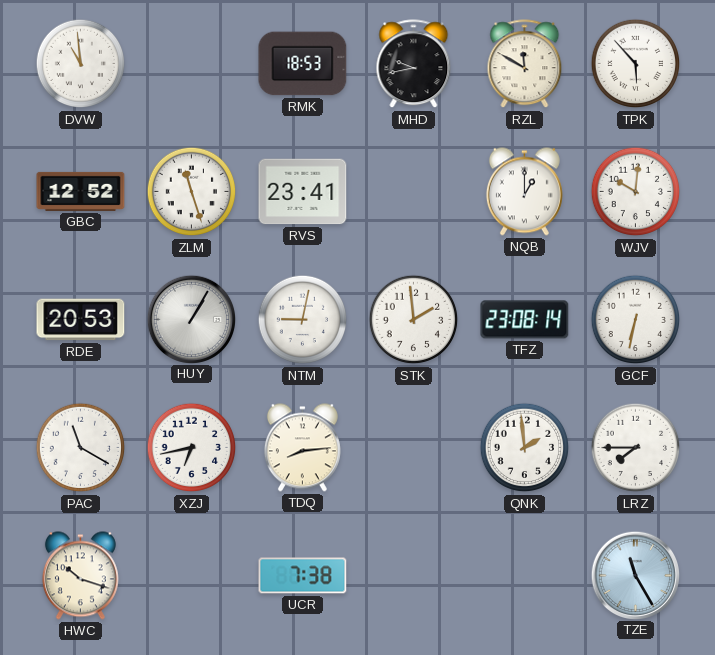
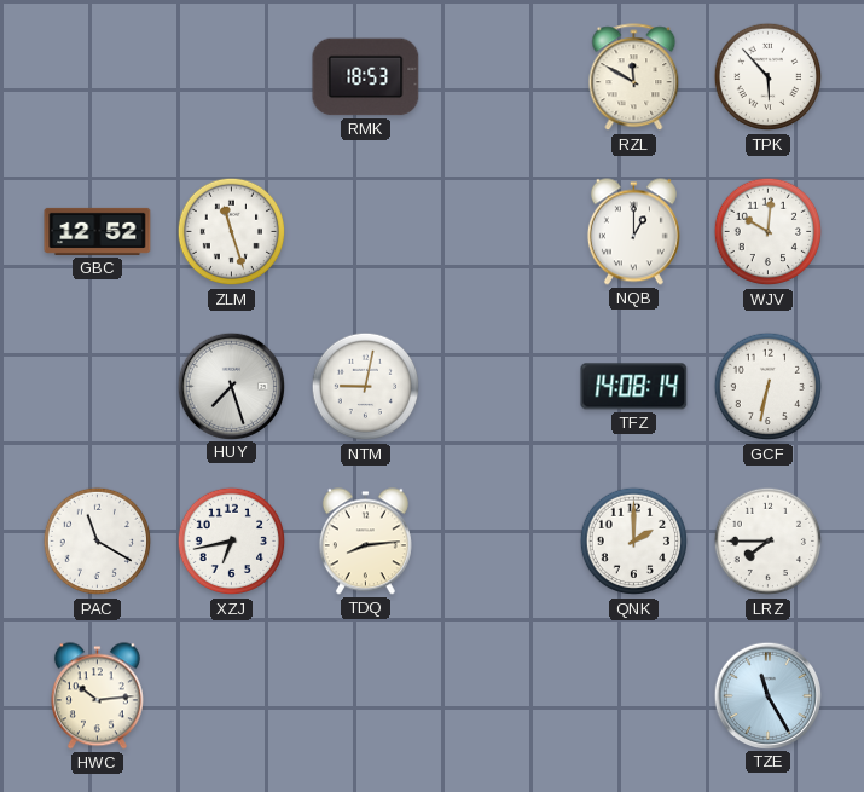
DVW: 10:59 -> none (81, 64)
MHD: 9:43 -> none (414, 64)
RVS: 23:41 -> none (303, 192)
RDE: 20:53 -> none (81, 320)
HUY: 1:05 -> 7:27 (231, 386)
STK: 1:59 -> none (414, 320)
TFZ: 23:08 -> 14:08 (634, 387)
QNK: 1:59 -> 2:00 (634, 542)
HWC: 10:18 -> 10:14 (97, 696)
UCR: 7:38 -> none (303, 576)
